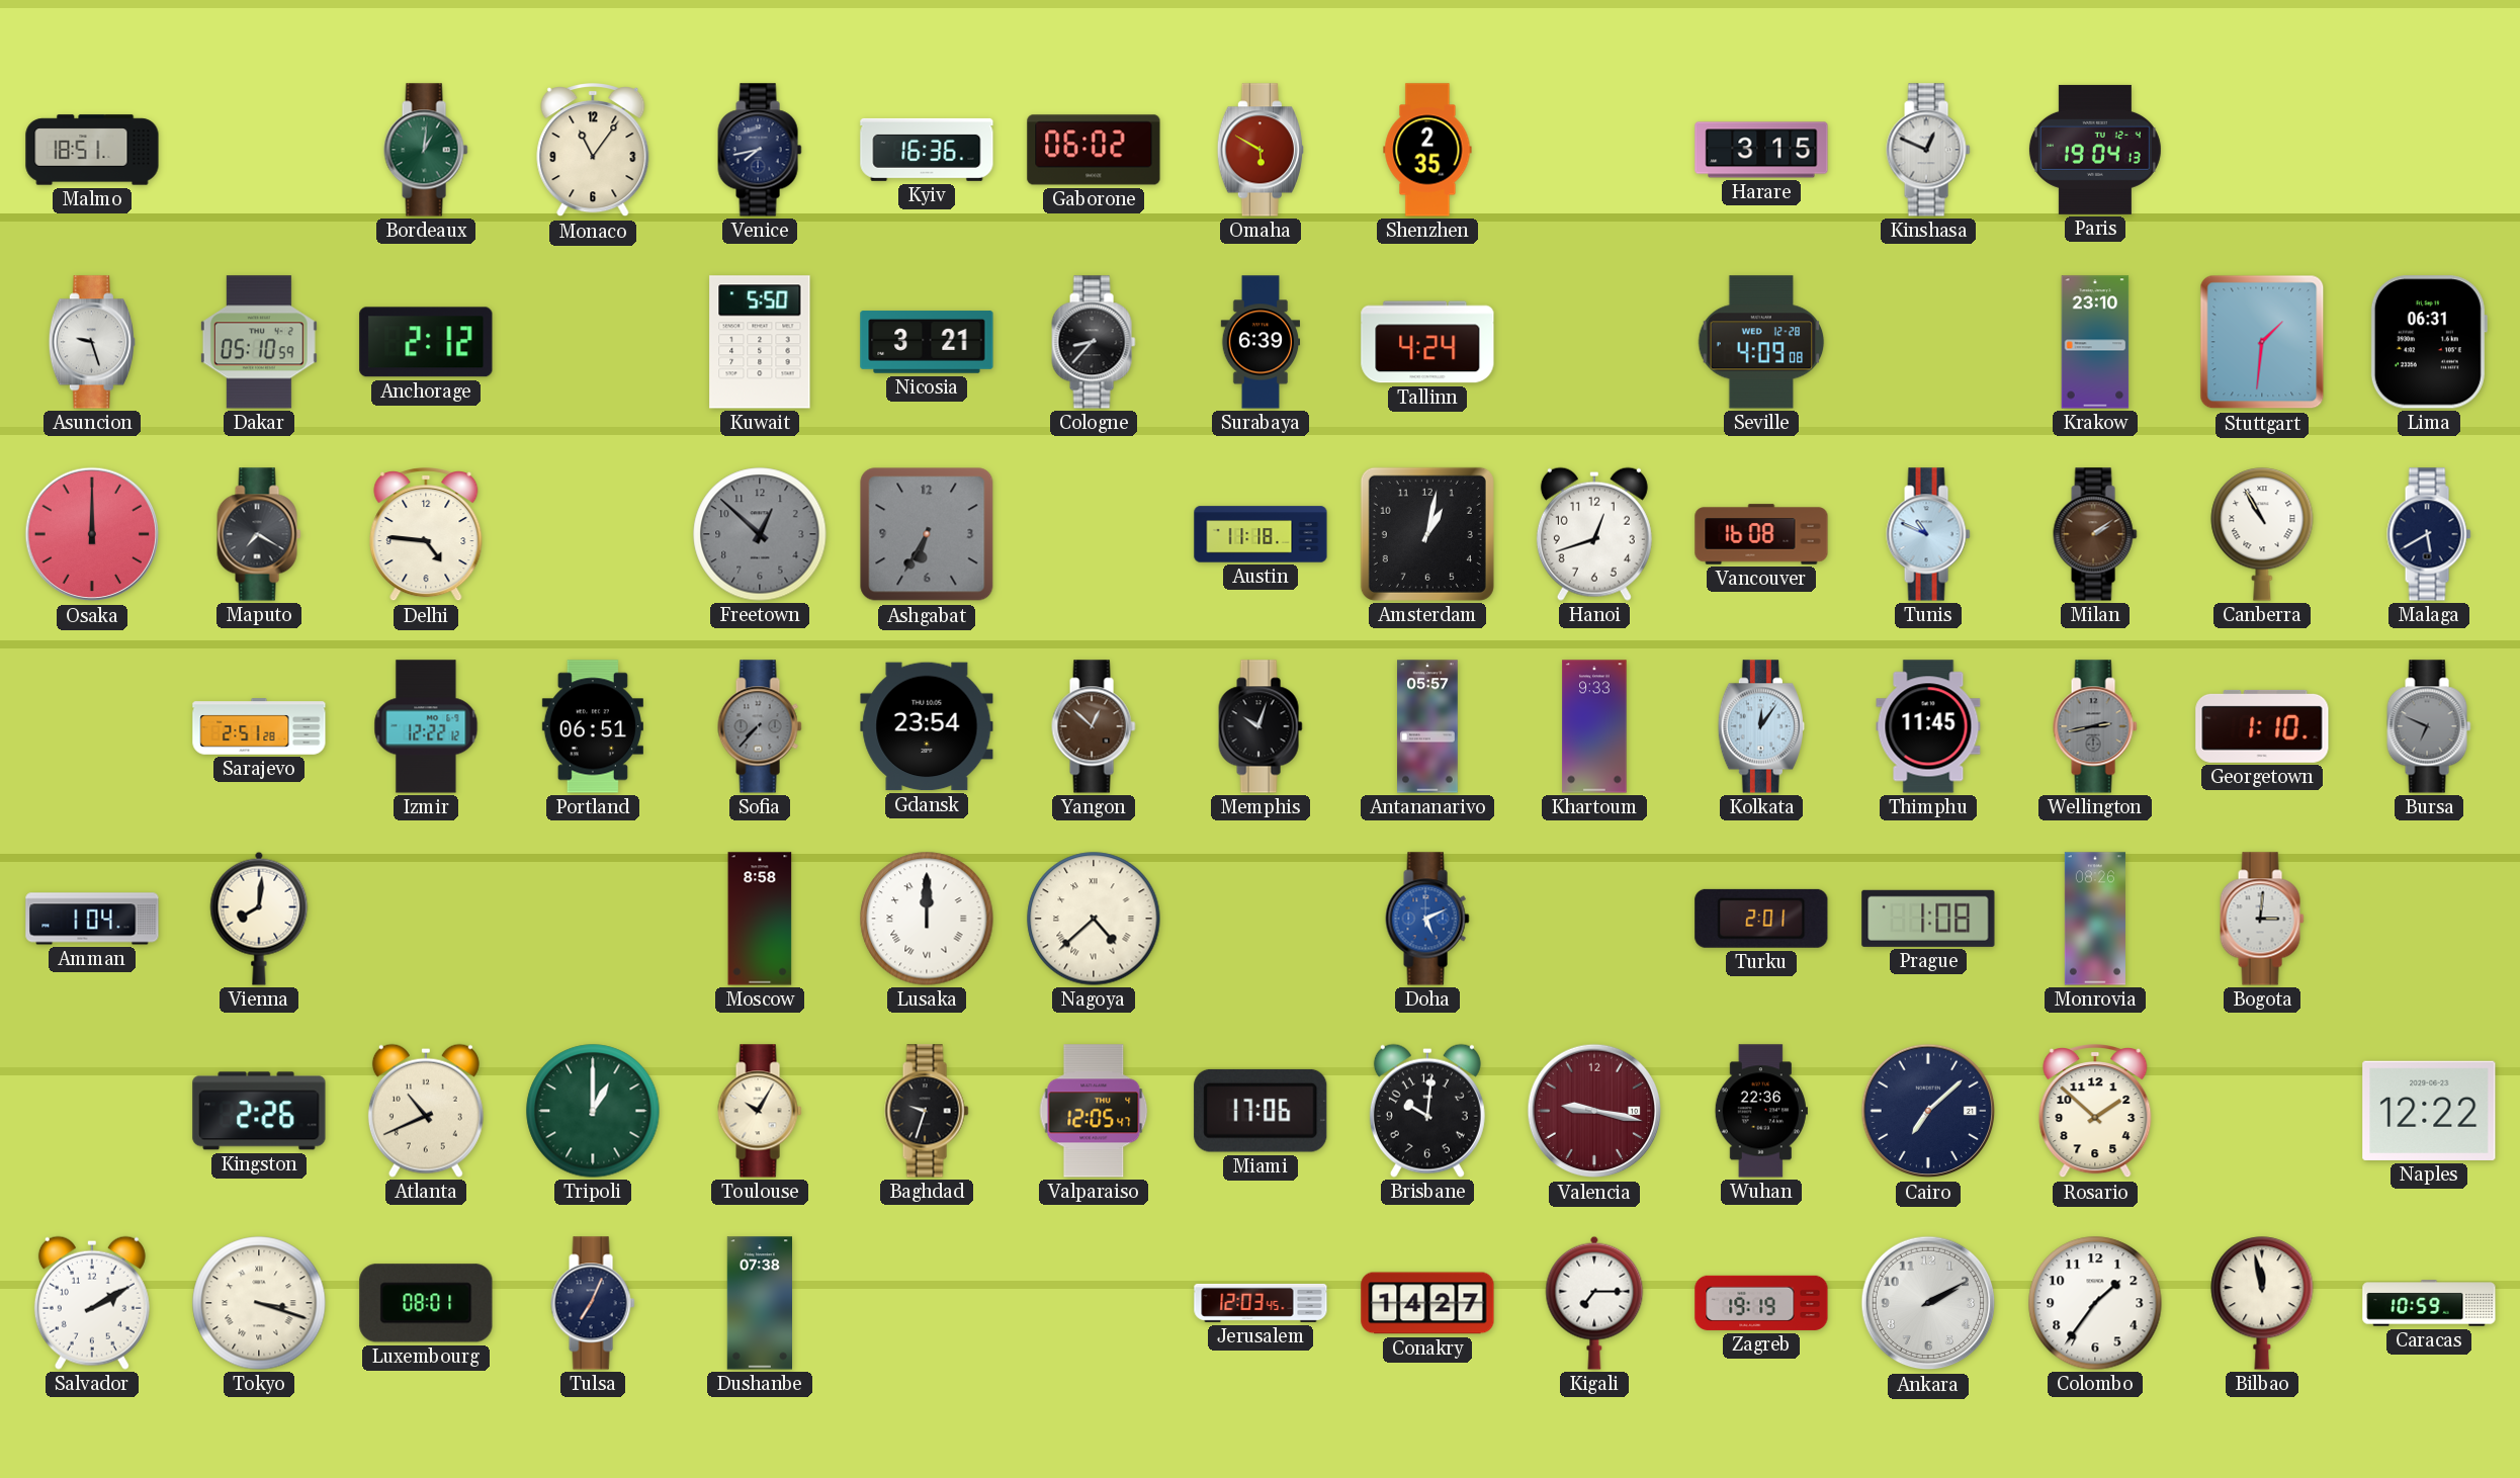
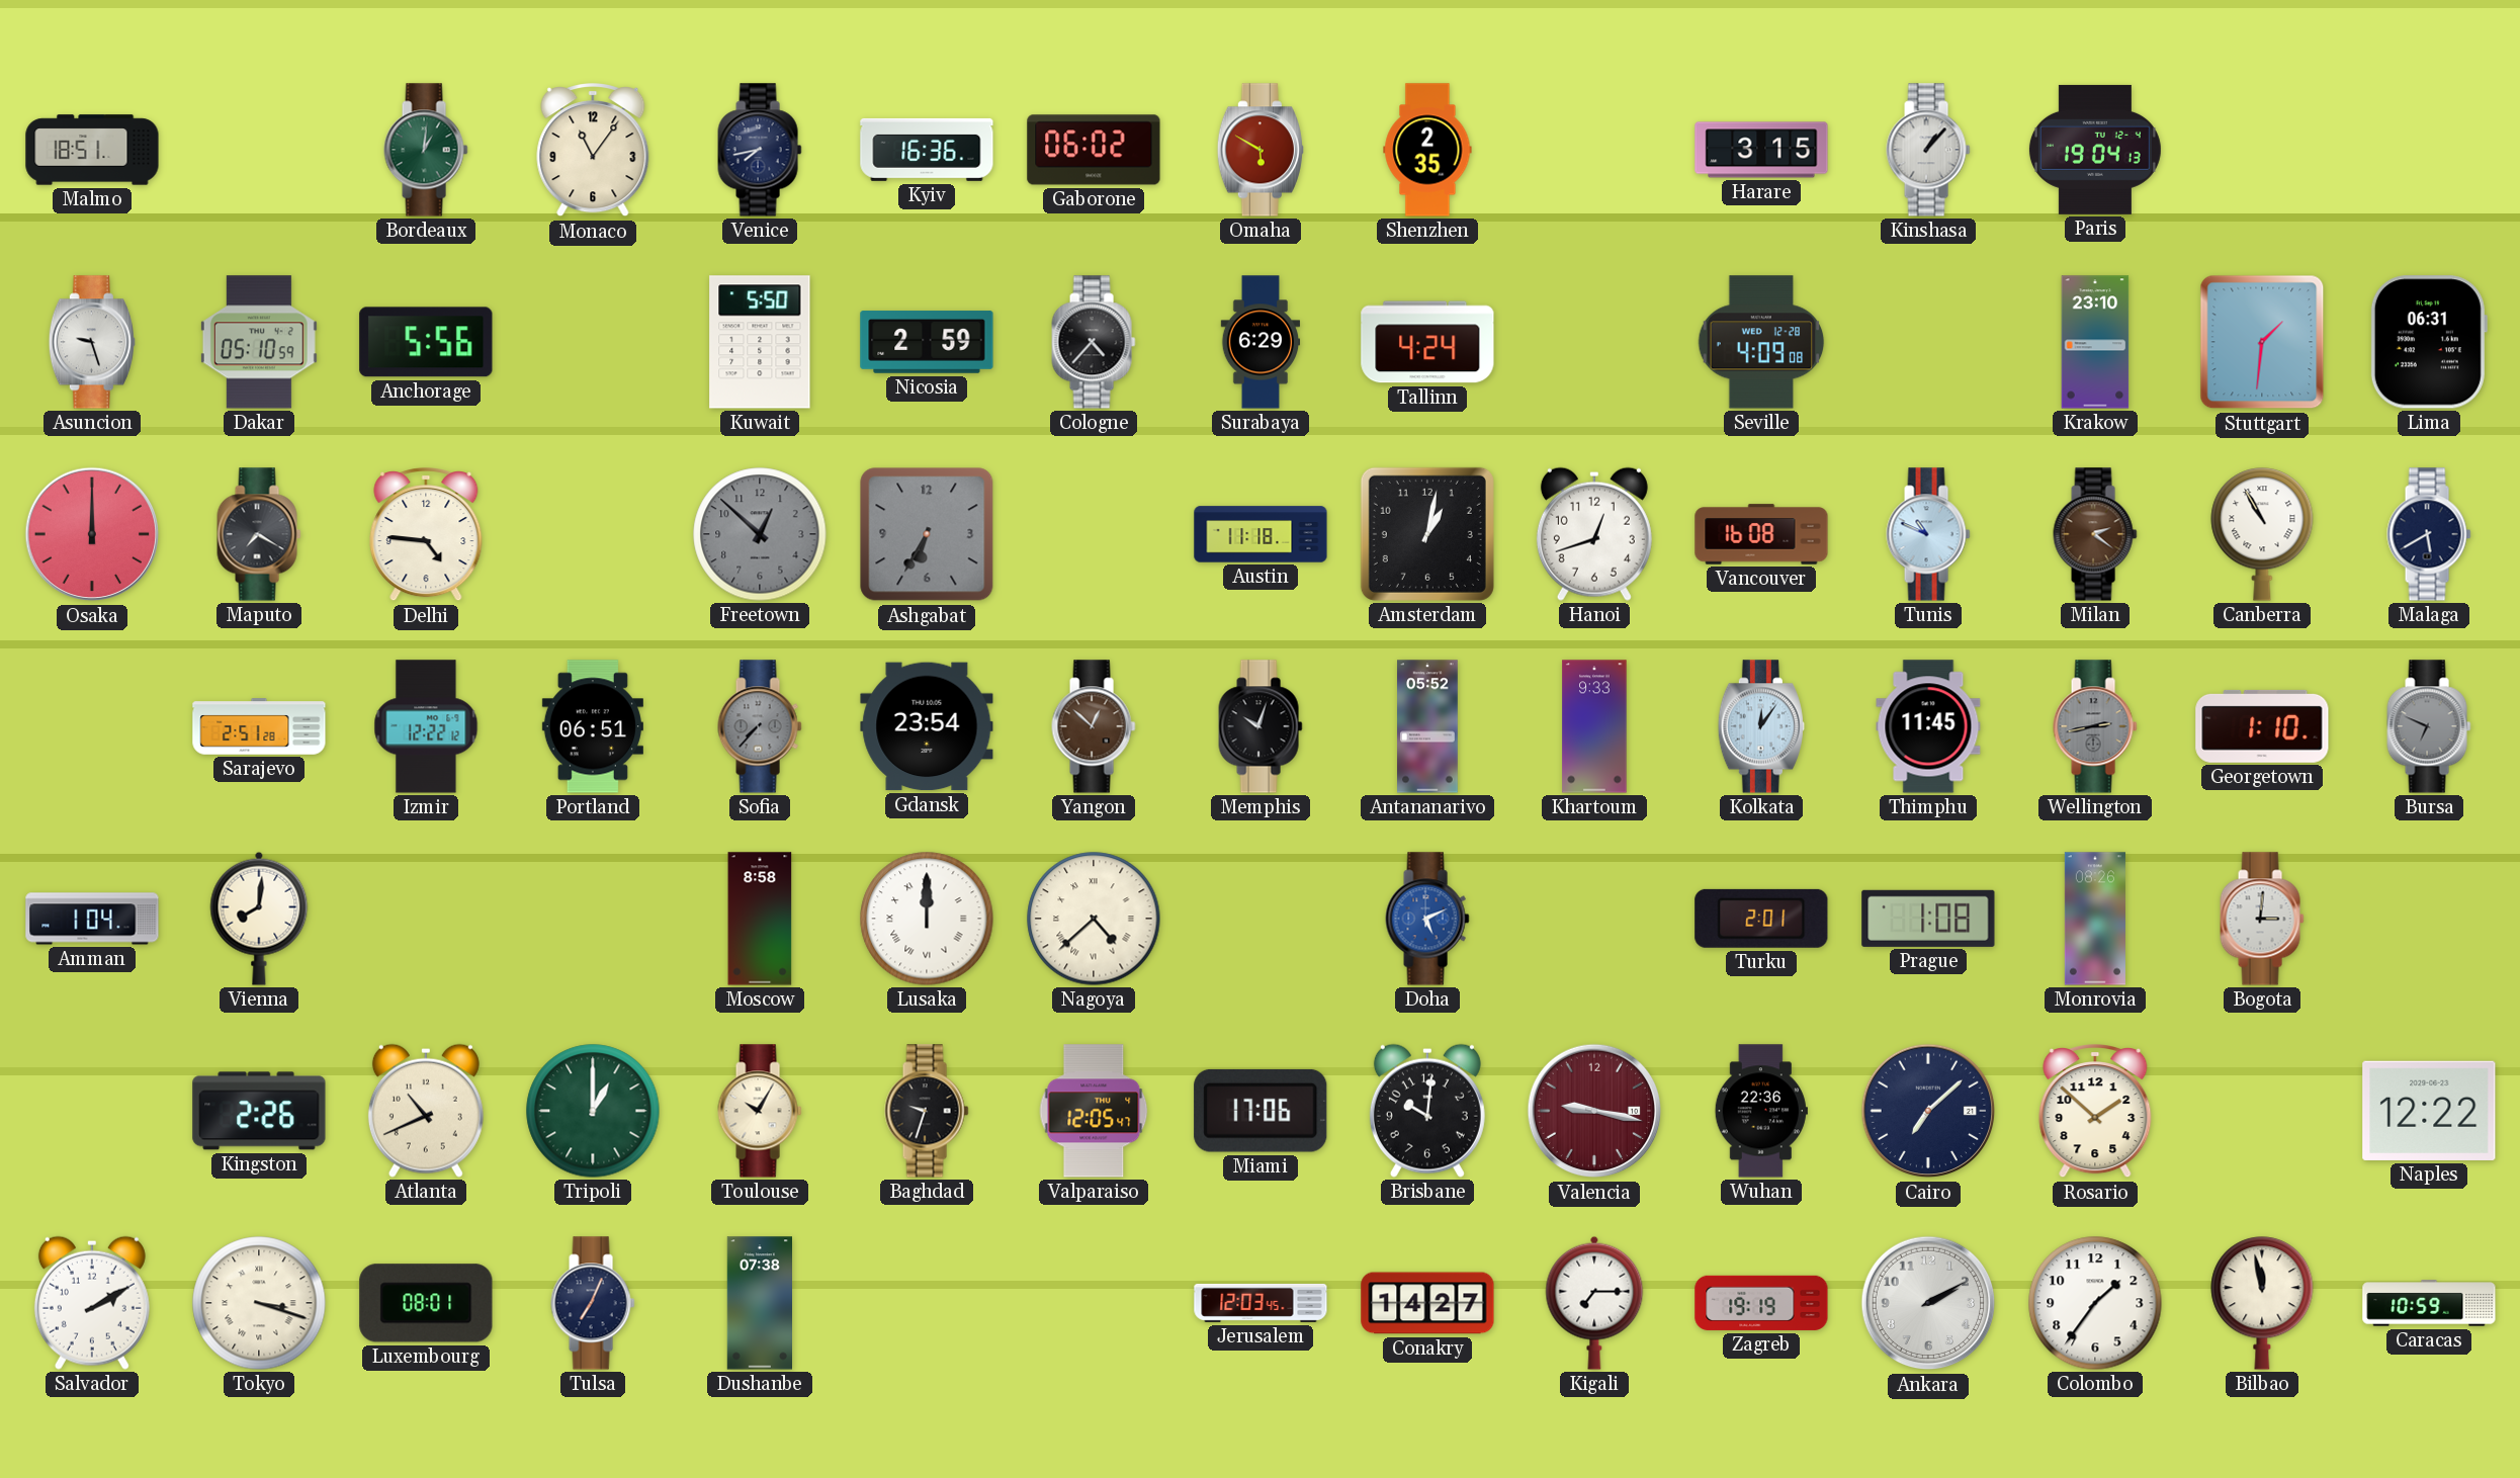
Kinshasa: 12:49 -> 1:07 (1928, 150)
Anchorage: 2:12 -> 5:56 (426, 342)
Nicosia: 3:21 -> 2:59 (927, 342)
Cologne: 8:37 -> 4:37 (1094, 342)
Surabaya: 6:39 -> 6:29 (1261, 342)
Milan: 2:09 -> 2:21 (2095, 534)
Antananarivo: 05:57 -> 05:52 (1427, 726)
